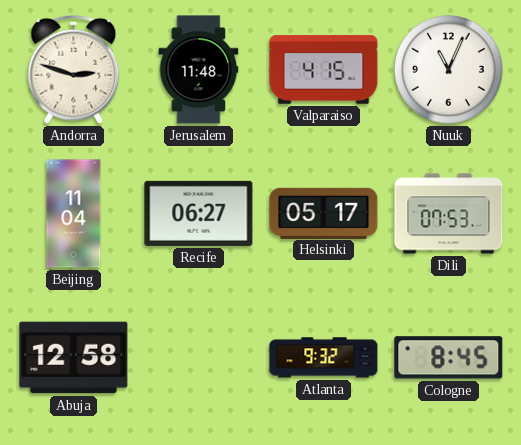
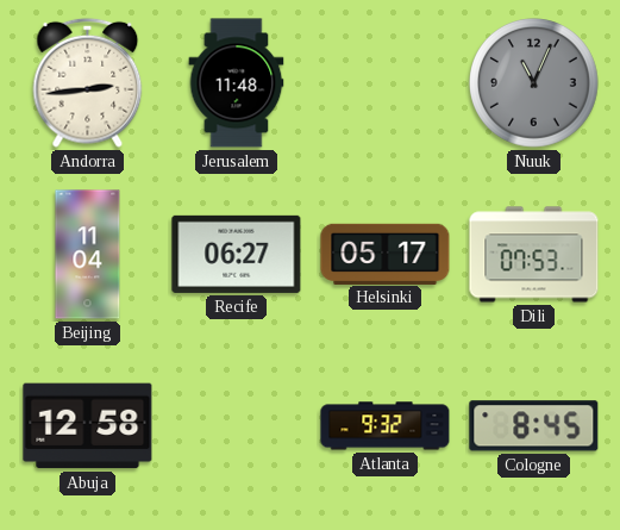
Andorra: 2:48 -> 2:44 (88, 82)
Valparaiso: 4:15 -> none (324, 70)
Nuuk dial: white -> grey (534, 83)
